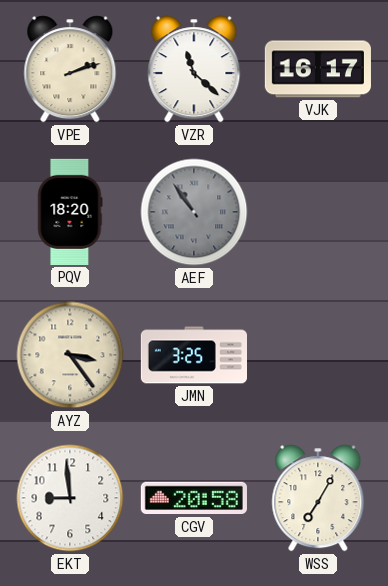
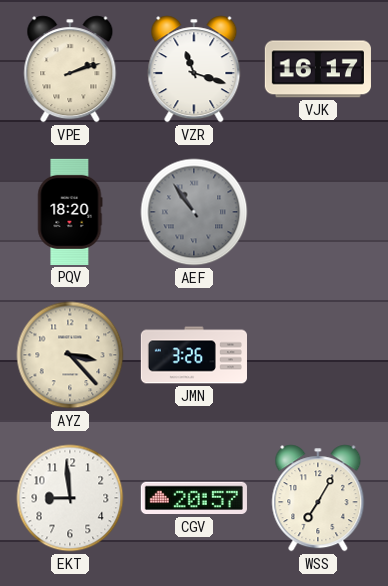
VZR: 11:22 -> 11:18 (194, 69)
AYZ: 3:24 -> 3:23 (70, 355)
JMN: 3:25 -> 3:26 (193, 355)
CGV: 20:58 -> 20:57 (194, 498)
